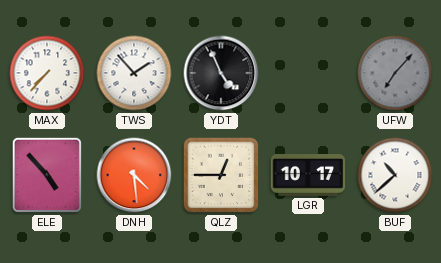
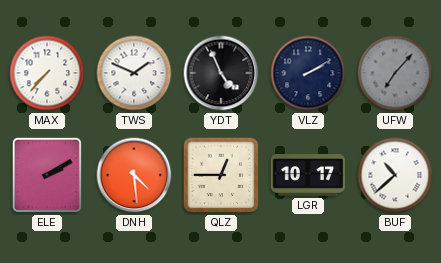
TWS: 1:53 -> 1:49 (134, 73)
VLZ: none -> 2:10 (308, 73)
ELE: 4:53 -> 2:10 (47, 175)
